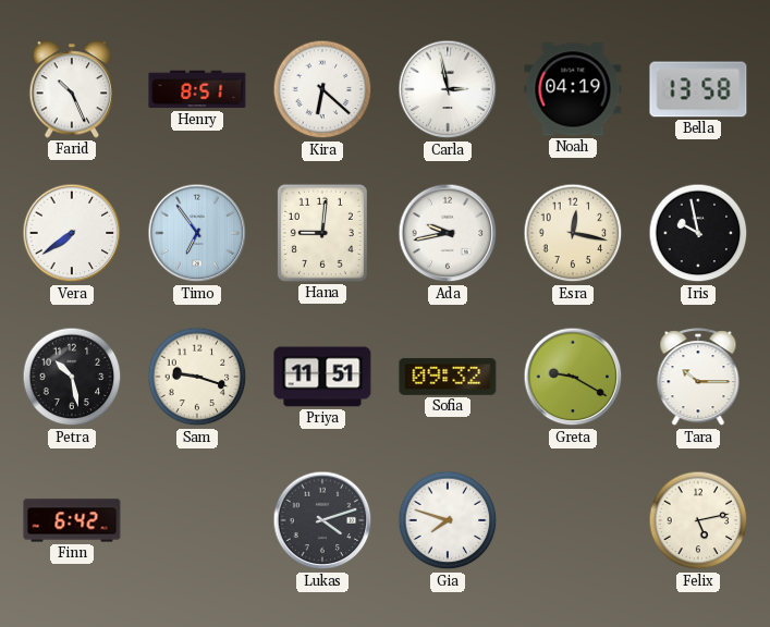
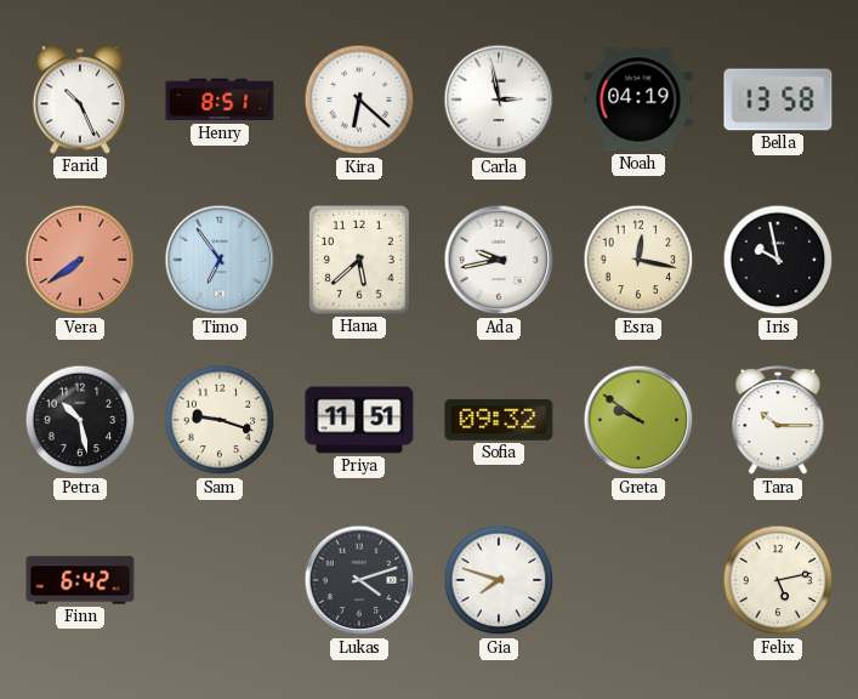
Vera dial: white -> salmon (80, 260)
Hana: 9:01 -> 5:38 (359, 260)
Greta: 9:20 -> 9:51 (638, 420)
